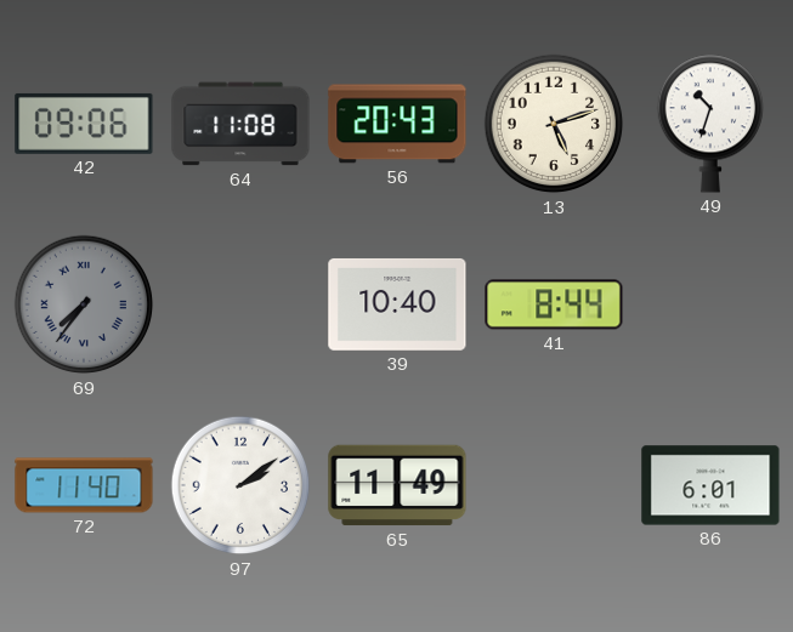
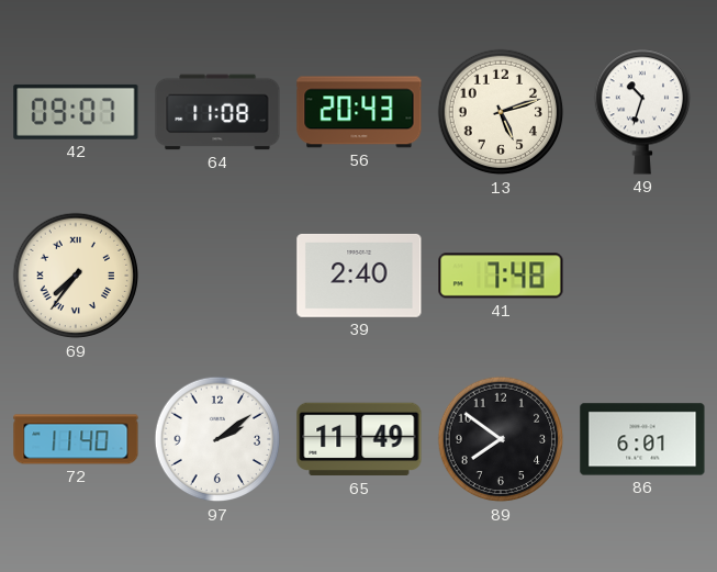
42: 09:06 -> 09:07 (76, 112)
69 dial: grey -> cream (76, 276)
39: 10:40 -> 2:40 (359, 276)
41: 8:44 -> 7:48 (501, 276)
89: none -> 7:51 (501, 439)
